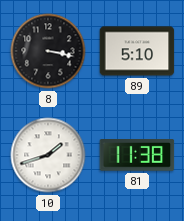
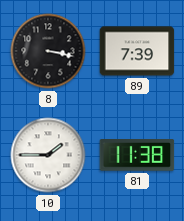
89: 5:10 -> 7:39 (137, 51)
10: 1:42 -> 1:45 (48, 155)
